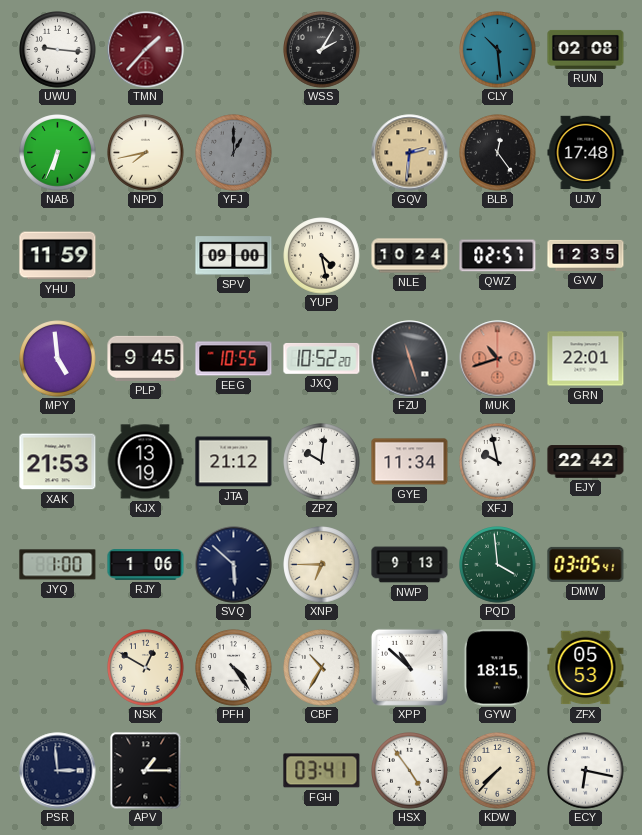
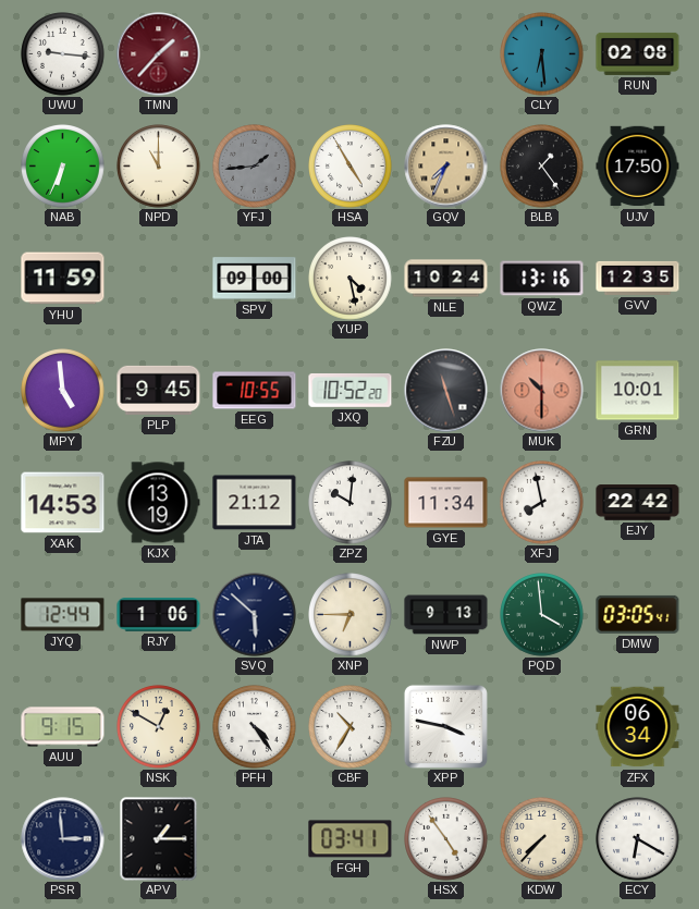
WSS: 2:05 -> none (322, 50)
CLY: 10:29 -> 6:29 (542, 54)
NPD: 7:43 -> 11:00 (159, 167)
YFJ: 1:00 -> 1:44 (255, 167)
HSA: none -> 4:55 (351, 167)
GQV: 2:31 -> 7:34 (446, 167)
BLB: 12:24 -> 1:24 (542, 167)
UJV: 17:48 -> 17:50 (638, 167)
QWZ: 02:57 -> 13:16 (542, 279)
MUK: 10:42 -> 10:30 (542, 391)
GRN: 22:01 -> 10:01 (638, 391)
XAK: 21:53 -> 14:53 (63, 503)
XFJ: 9:58 -> 7:58 (542, 503)
JYQ: 1:00 -> 12:44 (63, 615)
AUU: none -> 9:15 (63, 727)
XPP: 10:52 -> 3:47 (445, 726)
GYW: 18:15 -> none (497, 668)
ZFX: 05:53 -> 06:34 (638, 727)
ECY: 6:17 -> 6:20 (638, 839)
